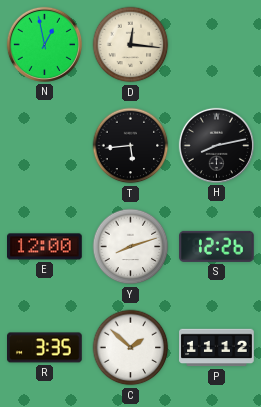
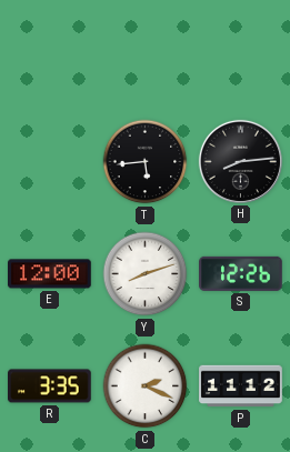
N: 12:58 -> none (44, 44)
D: 12:16 -> none (131, 45)
H: 8:13 -> 8:14 (240, 161)
C: 1:52 -> 2:19 (146, 386)
